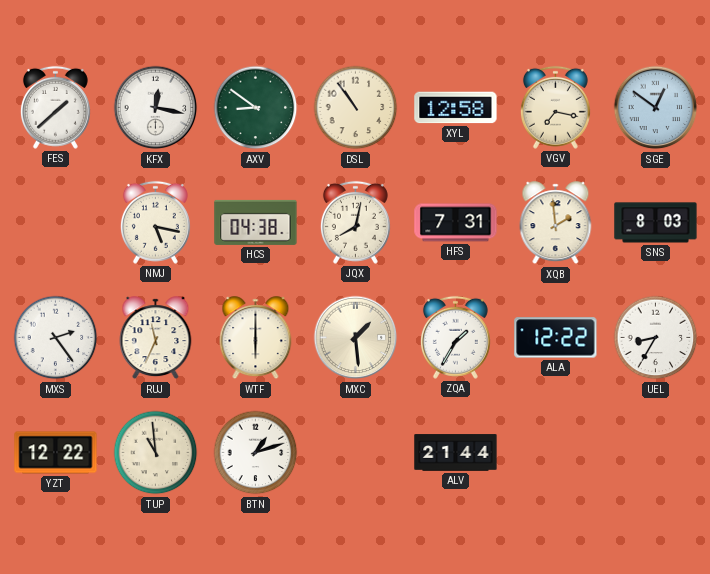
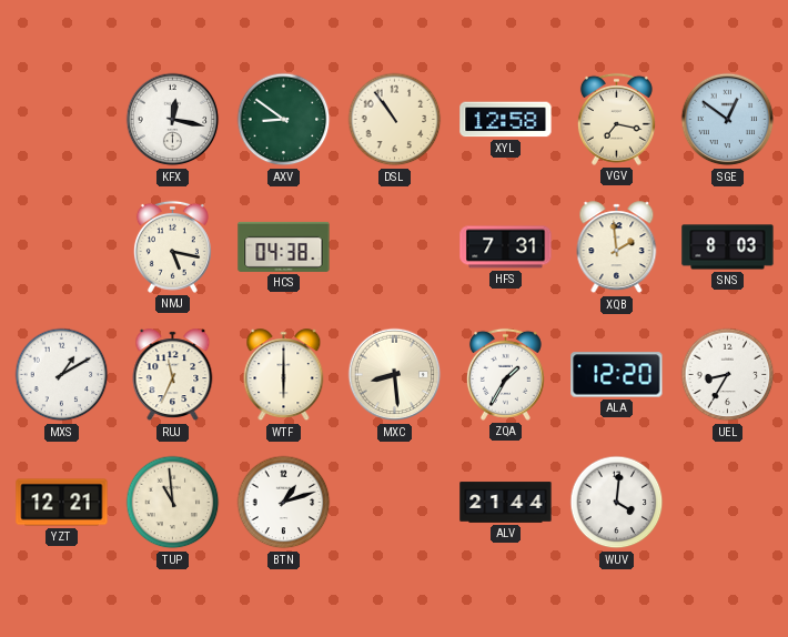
FES: 1:38 -> none (55, 107)
JQX: 8:02 -> none (355, 222)
MXS: 2:24 -> 1:10 (62, 375)
MXC: 1:29 -> 8:29 (395, 375)
ALA: 12:22 -> 12:20 (617, 375)
YZT: 12:22 -> 12:21 (62, 503)
WUV: none -> 4:01 (617, 503)
